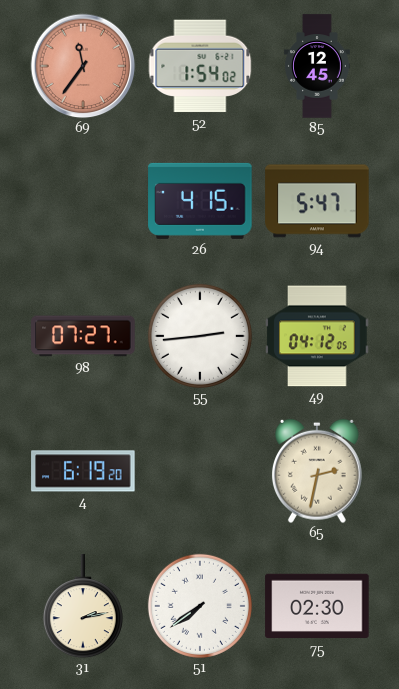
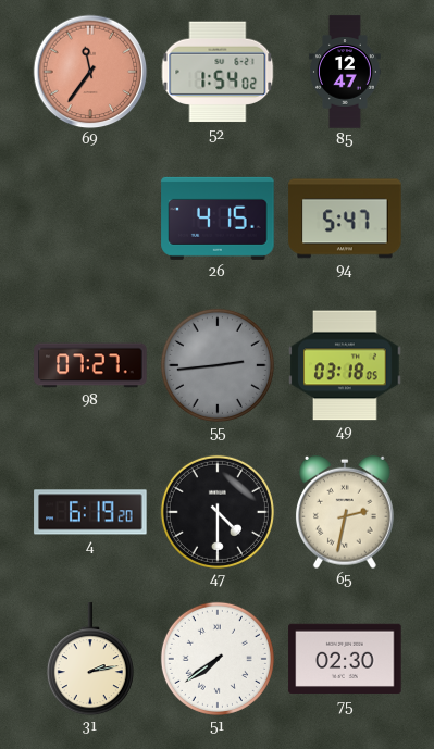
85: 12:45 -> 12:47 (346, 72)
55 dial: white -> grey (218, 365)
49: 04:12 -> 03:18 (345, 365)
47: none -> 4:30 (218, 512)
